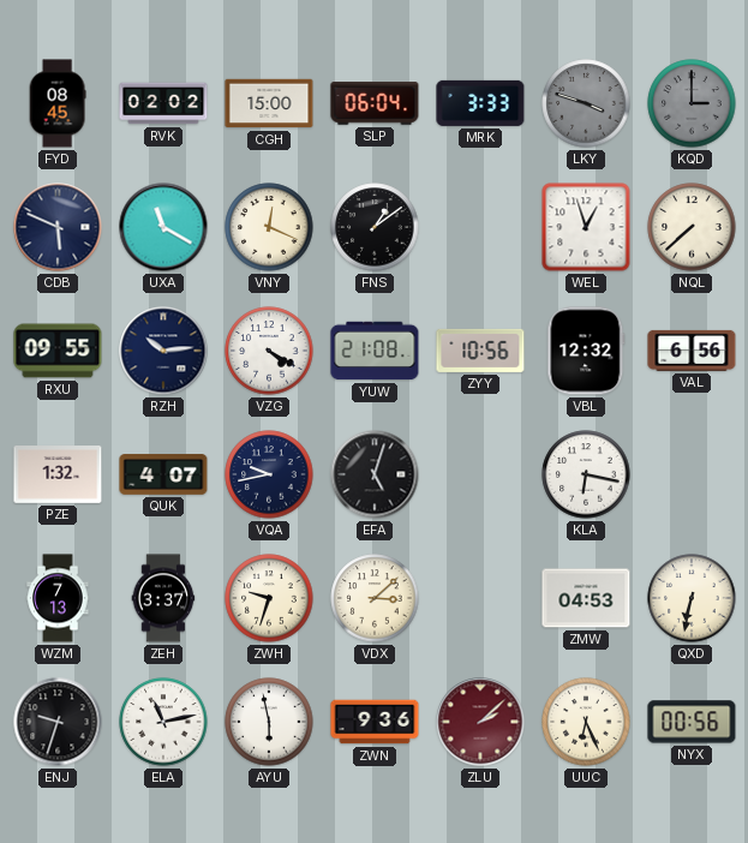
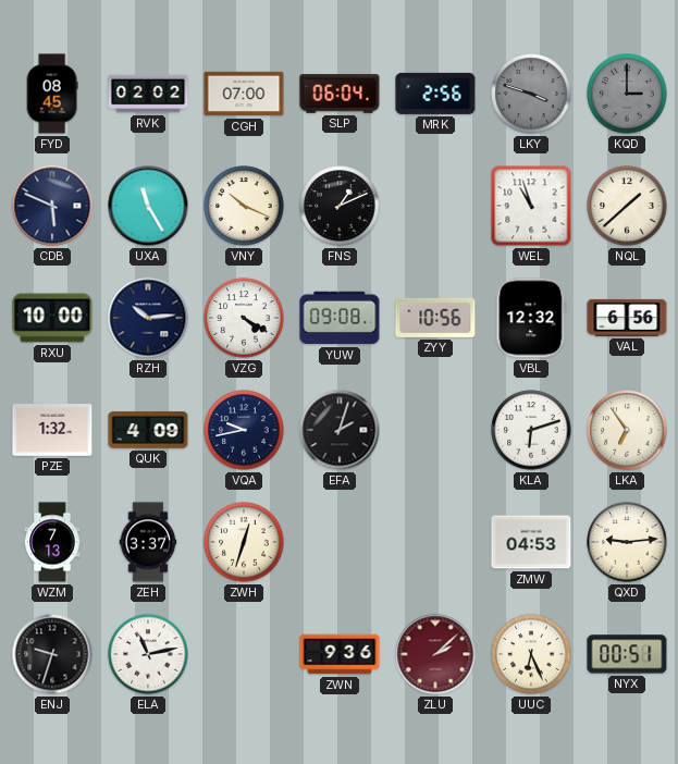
CGH: 15:00 -> 07:00 (244, 94)
MRK: 3:33 -> 2:56 (435, 94)
UXA: 11:20 -> 11:25 (148, 206)
VNY: 12:19 -> 10:19 (244, 206)
FNS: 1:09 -> 1:11 (340, 206)
WEL: 12:57 -> 10:57 (531, 206)
NQL: 7:38 -> 1:38 (627, 206)
RXU: 09:55 -> 10:00 (52, 318)
YUW: 21:08 -> 09:08 (340, 318)
QUK: 4:07 -> 4:09 (148, 430)
EFA: 5:03 -> 2:03 (340, 430)
KLA: 6:17 -> 6:12 (531, 430)
LKA: none -> 6:54 (627, 430)
ZWH: 9:33 -> 12:33 (244, 542)
VDX: 3:08 -> none (375, 598)
QXD: 6:32 -> 9:14 (627, 542)
AYU: 5:58 -> none (269, 722)
NYX: 00:56 -> 00:51 (627, 654)
